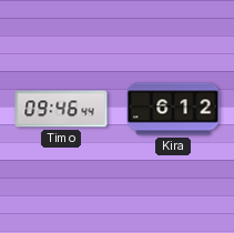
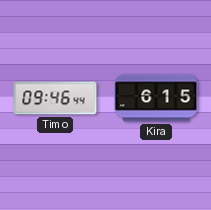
Kira: 6:12 -> 6:15 (156, 98)
